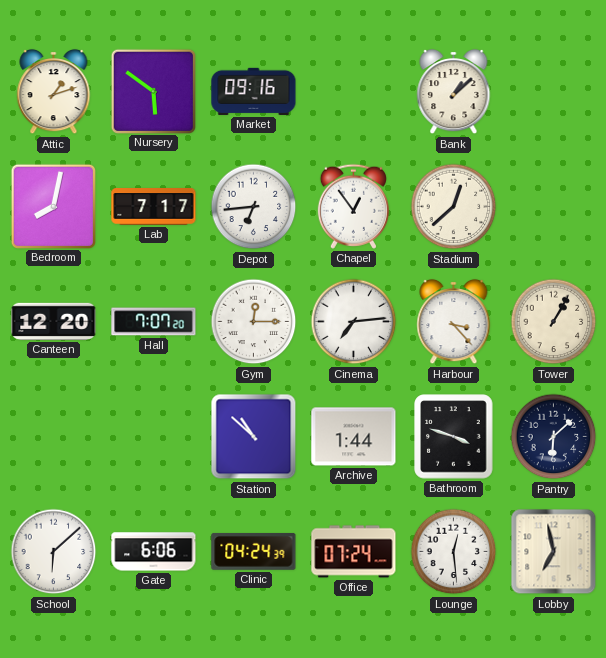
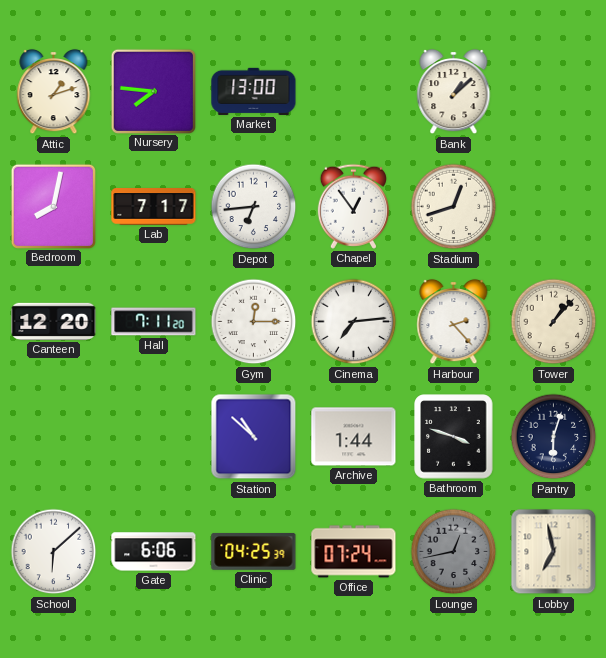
Nursery: 5:51 -> 7:46 (153, 91)
Market: 09:16 -> 13:00 (254, 91)
Stadium: 12:38 -> 12:42 (454, 207)
Hall: 7:07 -> 7:11 (154, 322)
Harbour: 3:23 -> 2:23 (454, 322)
Tower: 1:05 -> 1:07 (554, 322)
Pantry: 6:08 -> 6:03 (554, 437)
Clinic: 04:24 -> 04:25 (254, 552)
Lounge: 12:29 -> 12:43 (454, 552)
Lounge dial: white -> grey (454, 552)
